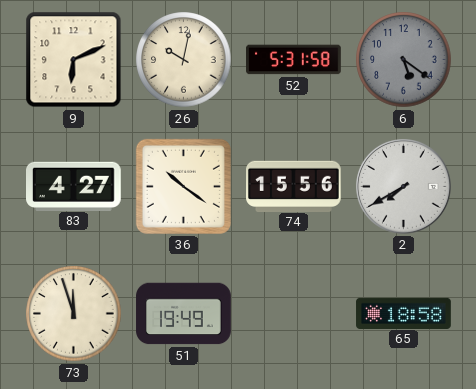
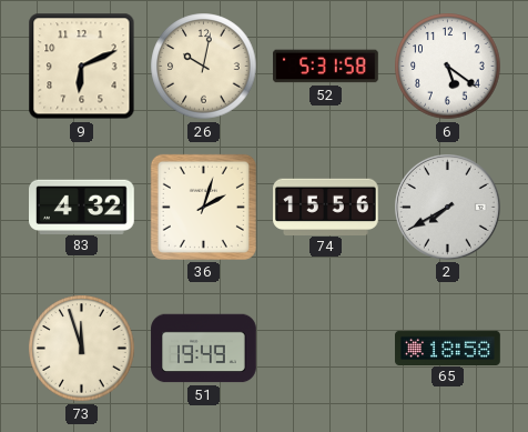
6 dial: grey -> white (448, 67)
83: 4:27 -> 4:32 (82, 207)
36: 10:21 -> 2:03 (203, 207)
